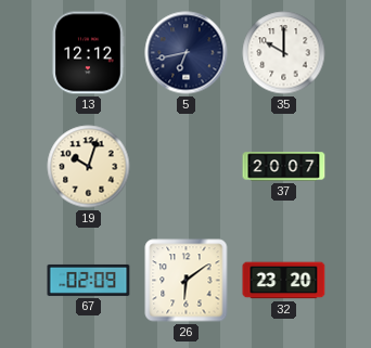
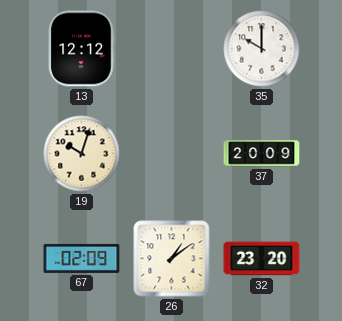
5: 6:43 -> none (187, 53)
37: 20:07 -> 20:09 (262, 154)
26: 6:09 -> 1:09 (172, 259)
